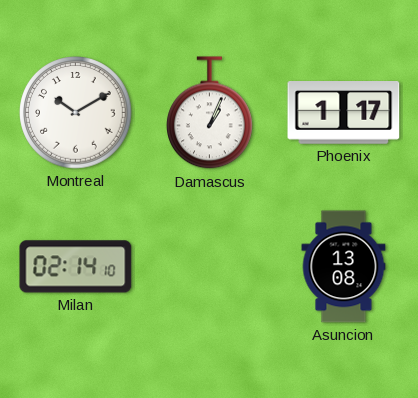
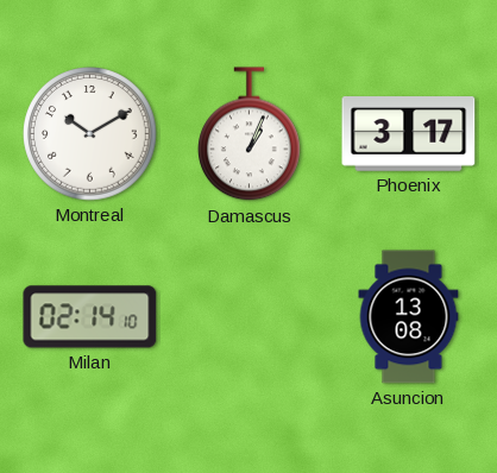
Phoenix: 1:17 -> 3:17 (409, 134)
